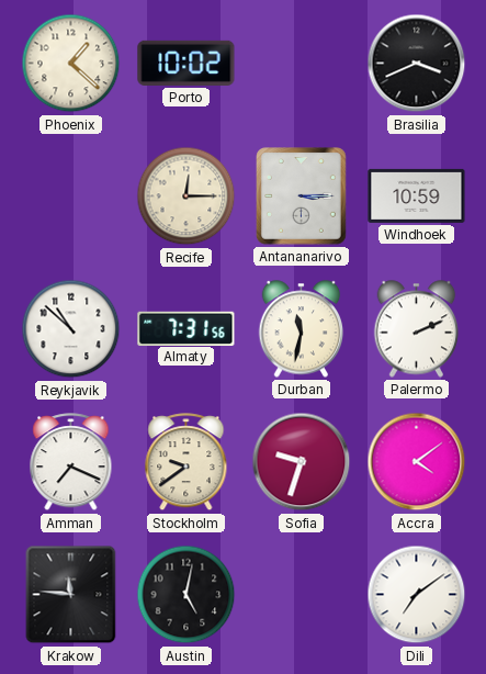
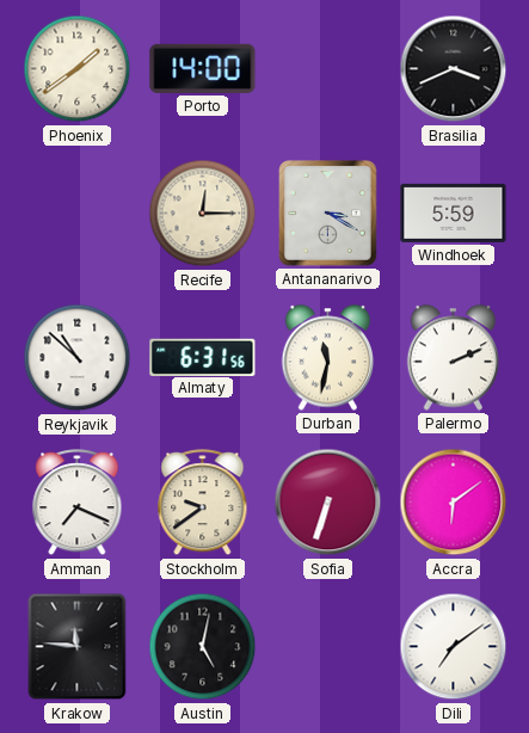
Phoenix: 1:22 -> 1:39 (78, 69)
Porto: 10:02 -> 14:00 (203, 68)
Antananarivo: 3:15 -> 3:20 (328, 214)
Windhoek: 10:59 -> 5:59 (454, 212)
Almaty: 7:31 -> 6:31 (203, 357)
Sofia: 9:33 -> 6:33 (328, 503)
Accra: 4:09 -> 6:09 (454, 503)
